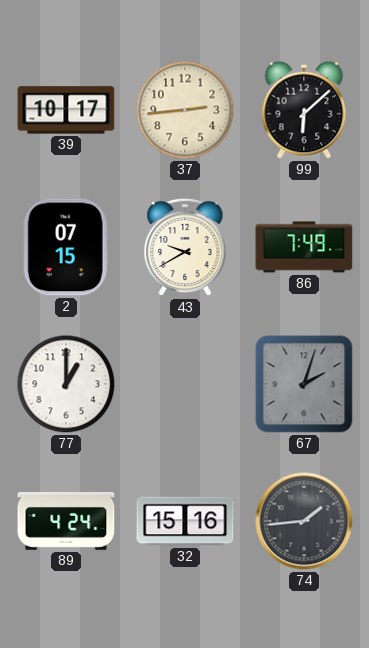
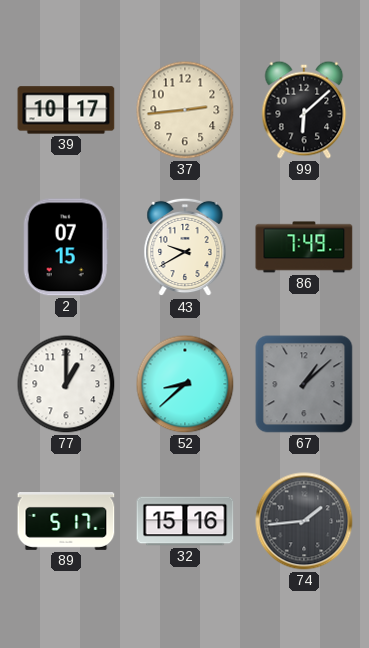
52: none -> 8:38 (185, 384)
67: 2:03 -> 1:08 (304, 384)
89: 4:24 -> 5:17 (66, 522)
